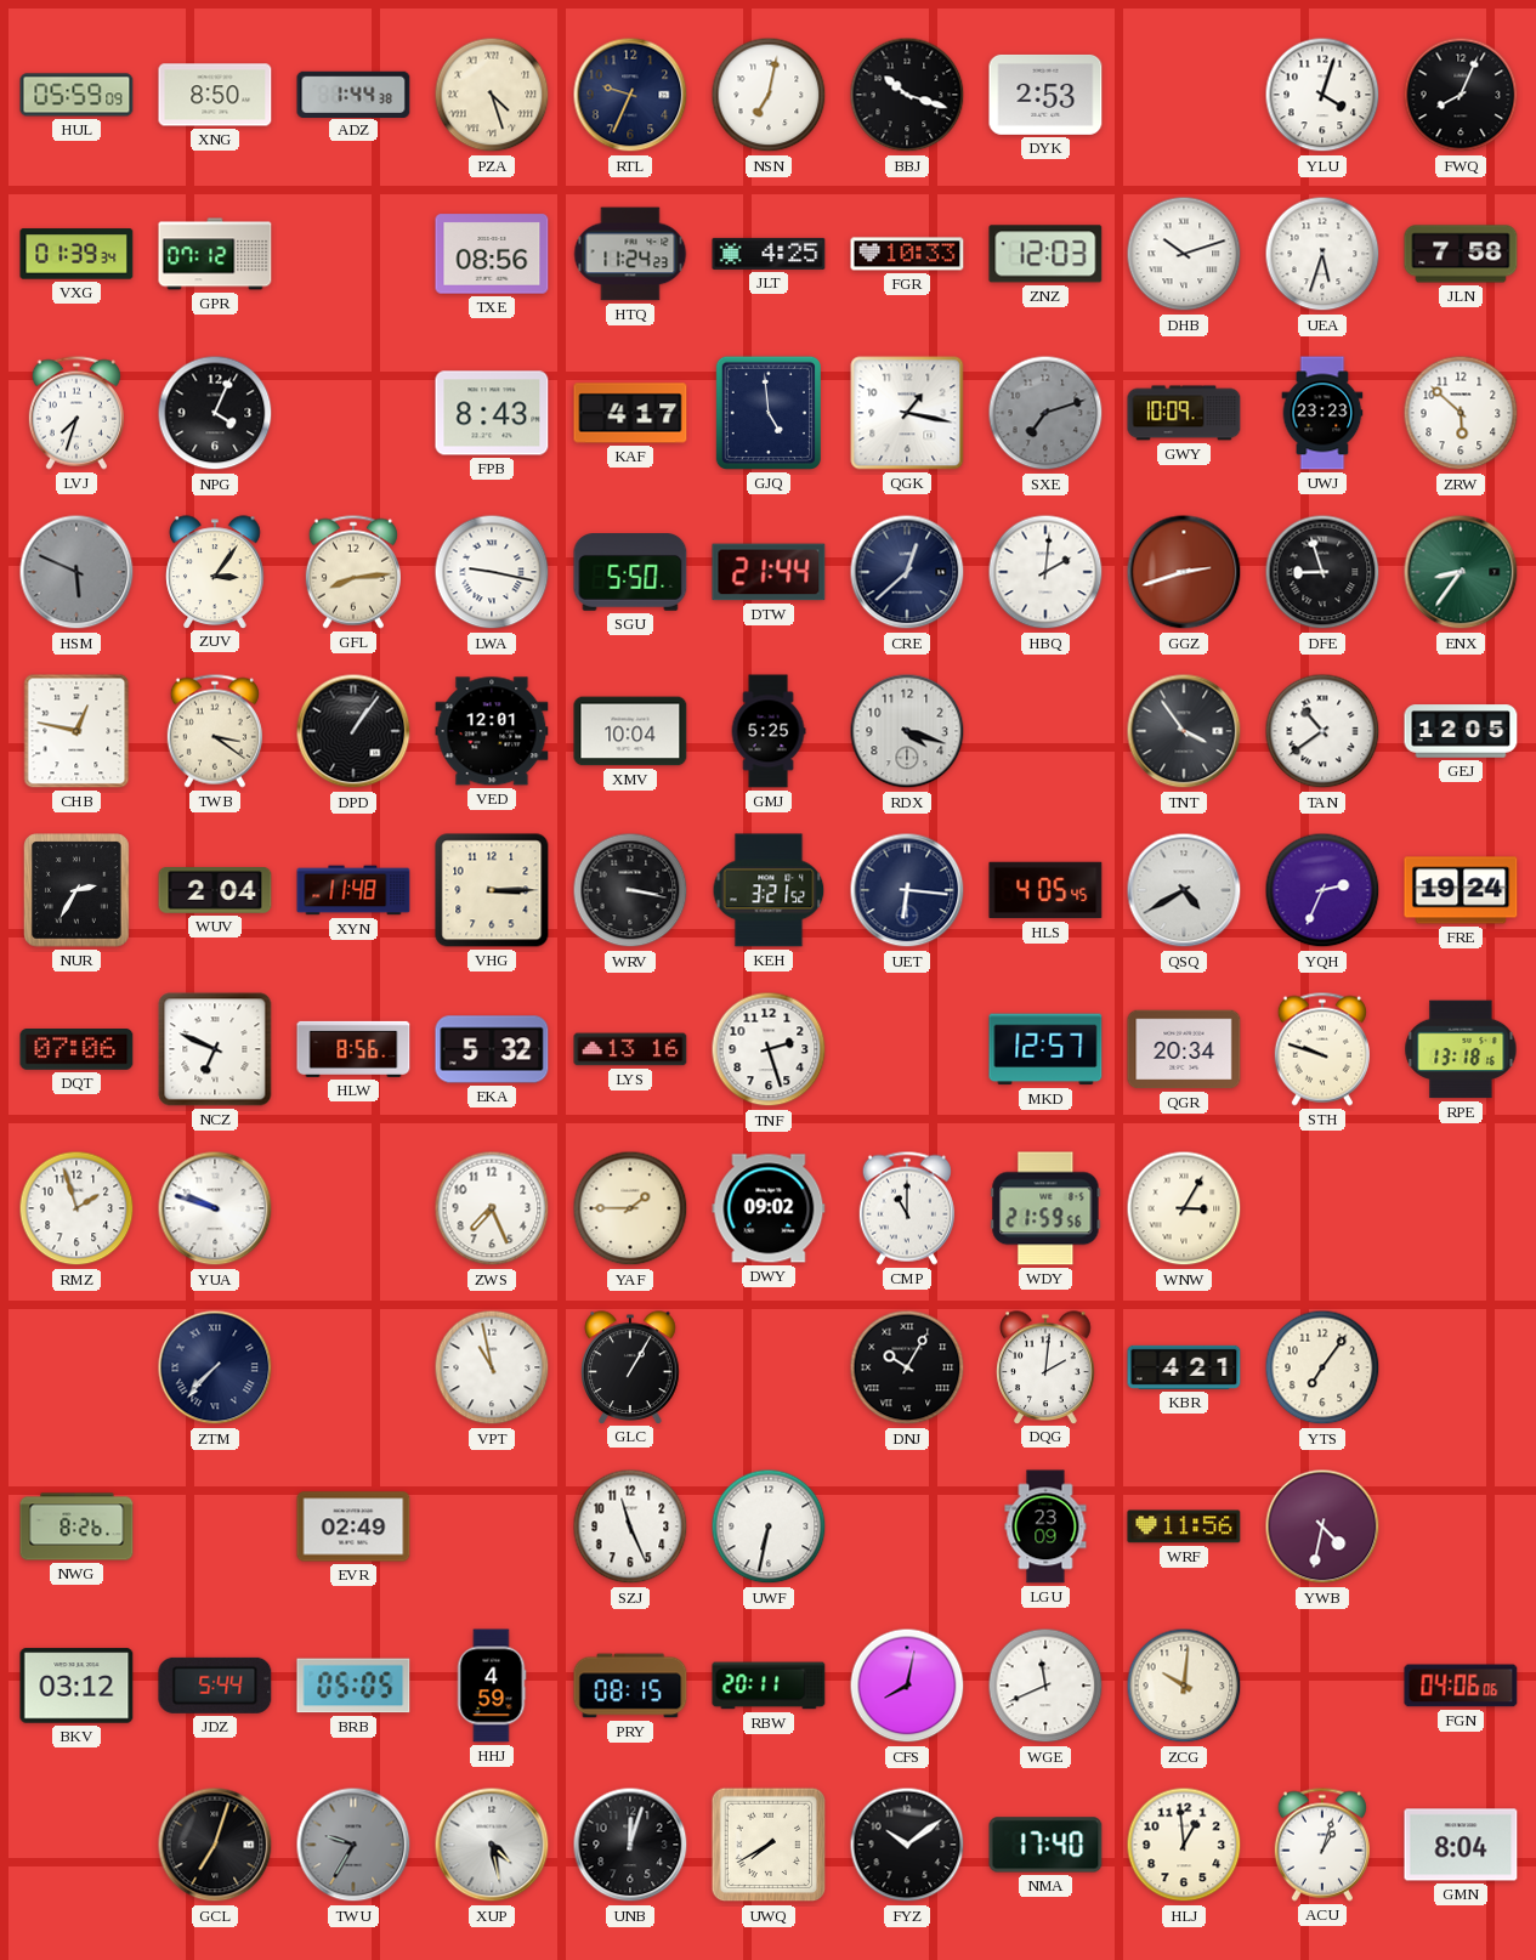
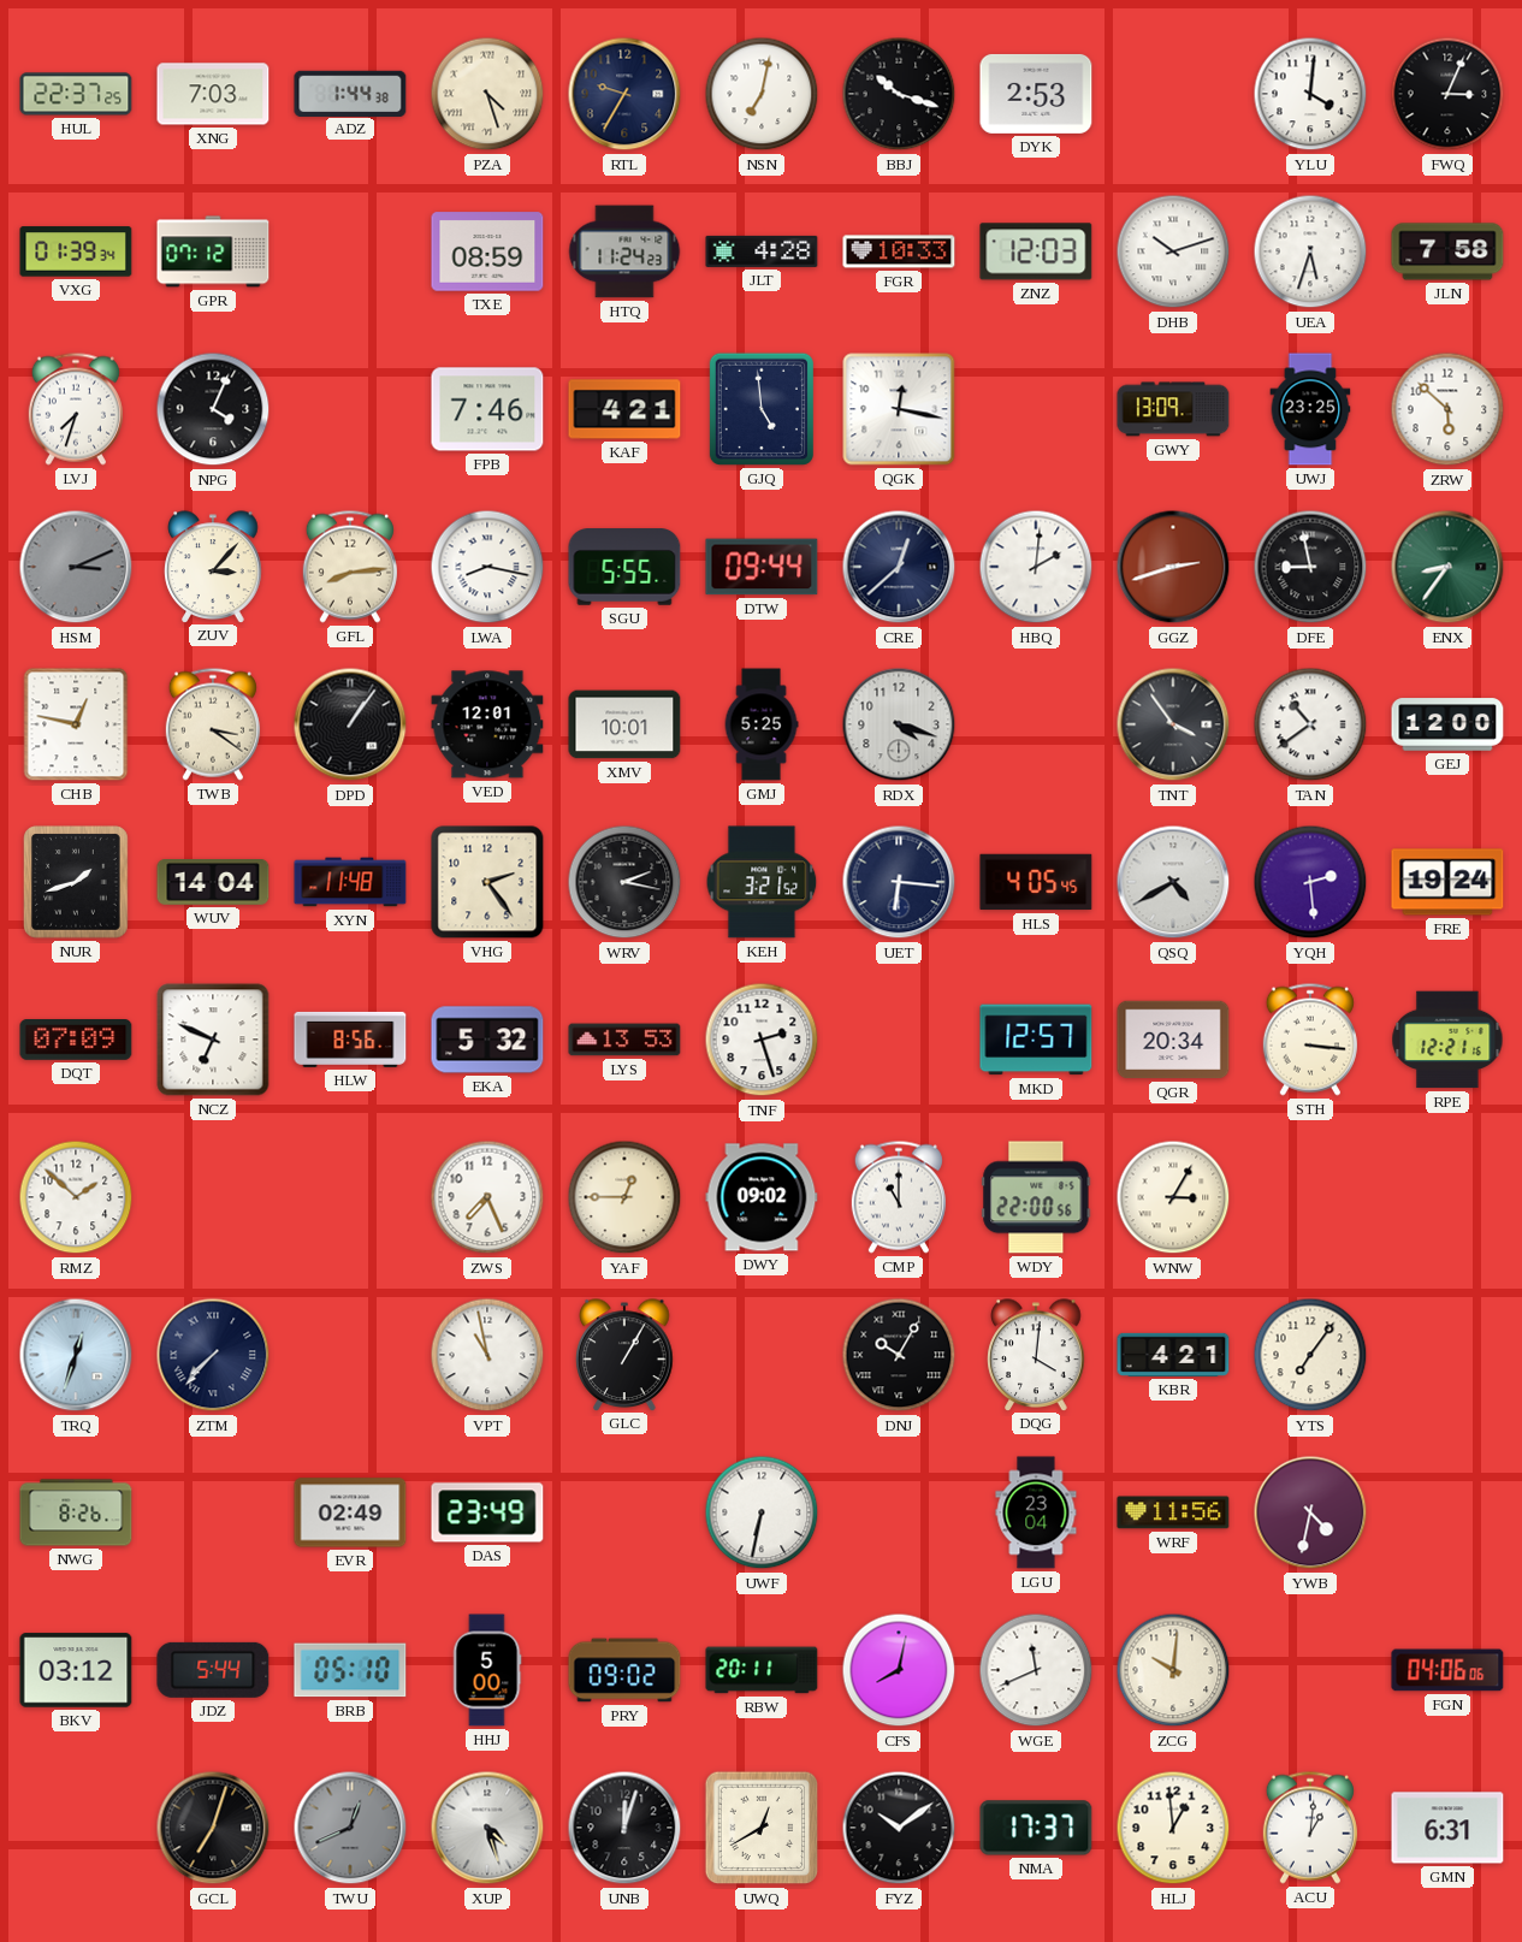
HUL: 05:59 -> 22:37 (76, 94)
XNG: 8:50 -> 7:03 (213, 94)
RTL: 9:34 -> 9:35 (624, 94)
YLU: 4:03 -> 4:01 (1310, 94)
FWQ: 8:04 -> 3:04 (1447, 94)
TXE: 08:56 -> 08:59 (487, 251)
JLT: 4:25 -> 4:28 (762, 251)
FPB: 8:43 -> 7:46 (487, 409)
KAF: 4:17 -> 4:21 (624, 409)
QGK: 1:17 -> 12:17 (899, 409)
SXE: 7:12 -> none (1045, 413)
GWY: 10:09 -> 13:09 (1173, 409)
UWJ: 23:23 -> 23:25 (1310, 409)
HSM: 5:49 -> 3:11 (76, 567)
ZUV: 3:06 -> 3:07 (213, 567)
LWA: 9:17 -> 8:17 (487, 567)
SGU: 5:50 -> 5:55 (624, 567)
DTW: 21:44 -> 09:44 (762, 567)
DFE: 8:57 -> 8:58 (1310, 567)
XMV: 10:04 -> 10:01 (624, 724)
GEJ: 12:05 -> 12:00 (1447, 724)
NUR: 2:35 -> 1:42 (76, 882)
WUV: 2:04 -> 14:04 (213, 883)
VHG: 3:15 -> 2:24 (487, 882)
WRV: 3:17 -> 2:17 (624, 882)
YQH: 2:34 -> 2:29 (1310, 882)
DQT: 07:06 -> 07:09 (76, 1040)
LYS: 13:16 -> 13:53 (624, 1040)
STH: 9:48 -> 3:16 (1310, 1040)
RPE: 13:18 -> 12:21 (1447, 1040)
RMZ: 1:57 -> 1:52 (76, 1197)
YUA: 9:48 -> none (215, 1208)
YAF: 1:45 -> 12:45 (624, 1197)
WDY: 21:59 -> 22:00 (1036, 1197)
TRQ: none -> 12:33 (76, 1355)
DQG: 2:01 -> 4:01 (1036, 1355)
DAS: none -> 23:49 (487, 1512)
SZJ: 11:26 -> none (630, 1526)
LGU: 23:09 -> 23:04 (1036, 1512)
BRB: 05:05 -> 05:10 (350, 1670)
HHJ: 4:59 -> 5:00 (487, 1670)
PRY: 08:15 -> 09:02 (624, 1670)
TWU: 9:35 -> 12:41 (350, 1828)
XUP: 4:28 -> 4:27 (487, 1828)
UWQ: 7:40 -> 12:40 (762, 1828)
NMA: 17:40 -> 17:37 (1036, 1828)
ACU: 1:03 -> 1:01 (1310, 1828)
GMN: 8:04 -> 6:31 (1447, 1828)
